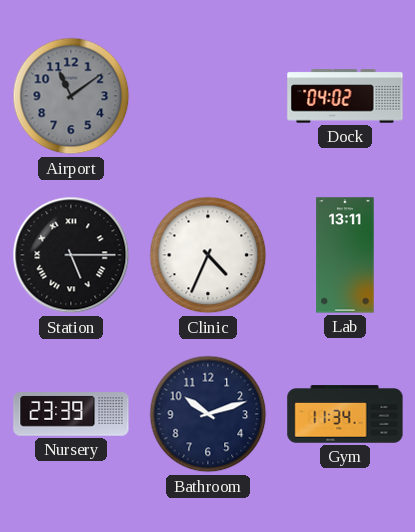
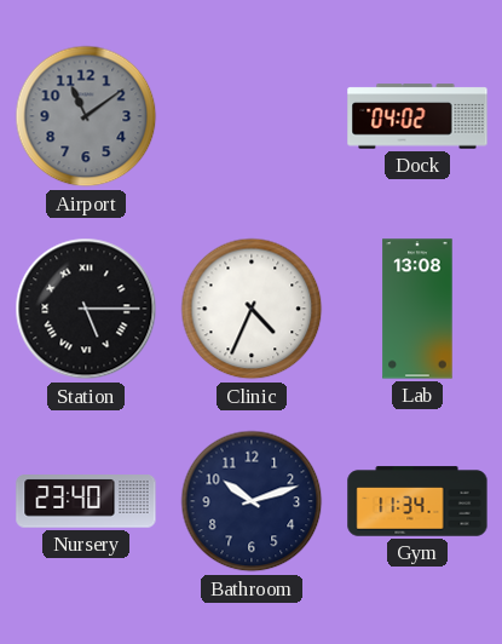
Lab: 13:11 -> 13:08 (417, 309)
Nursery: 23:39 -> 23:40 (86, 501)
